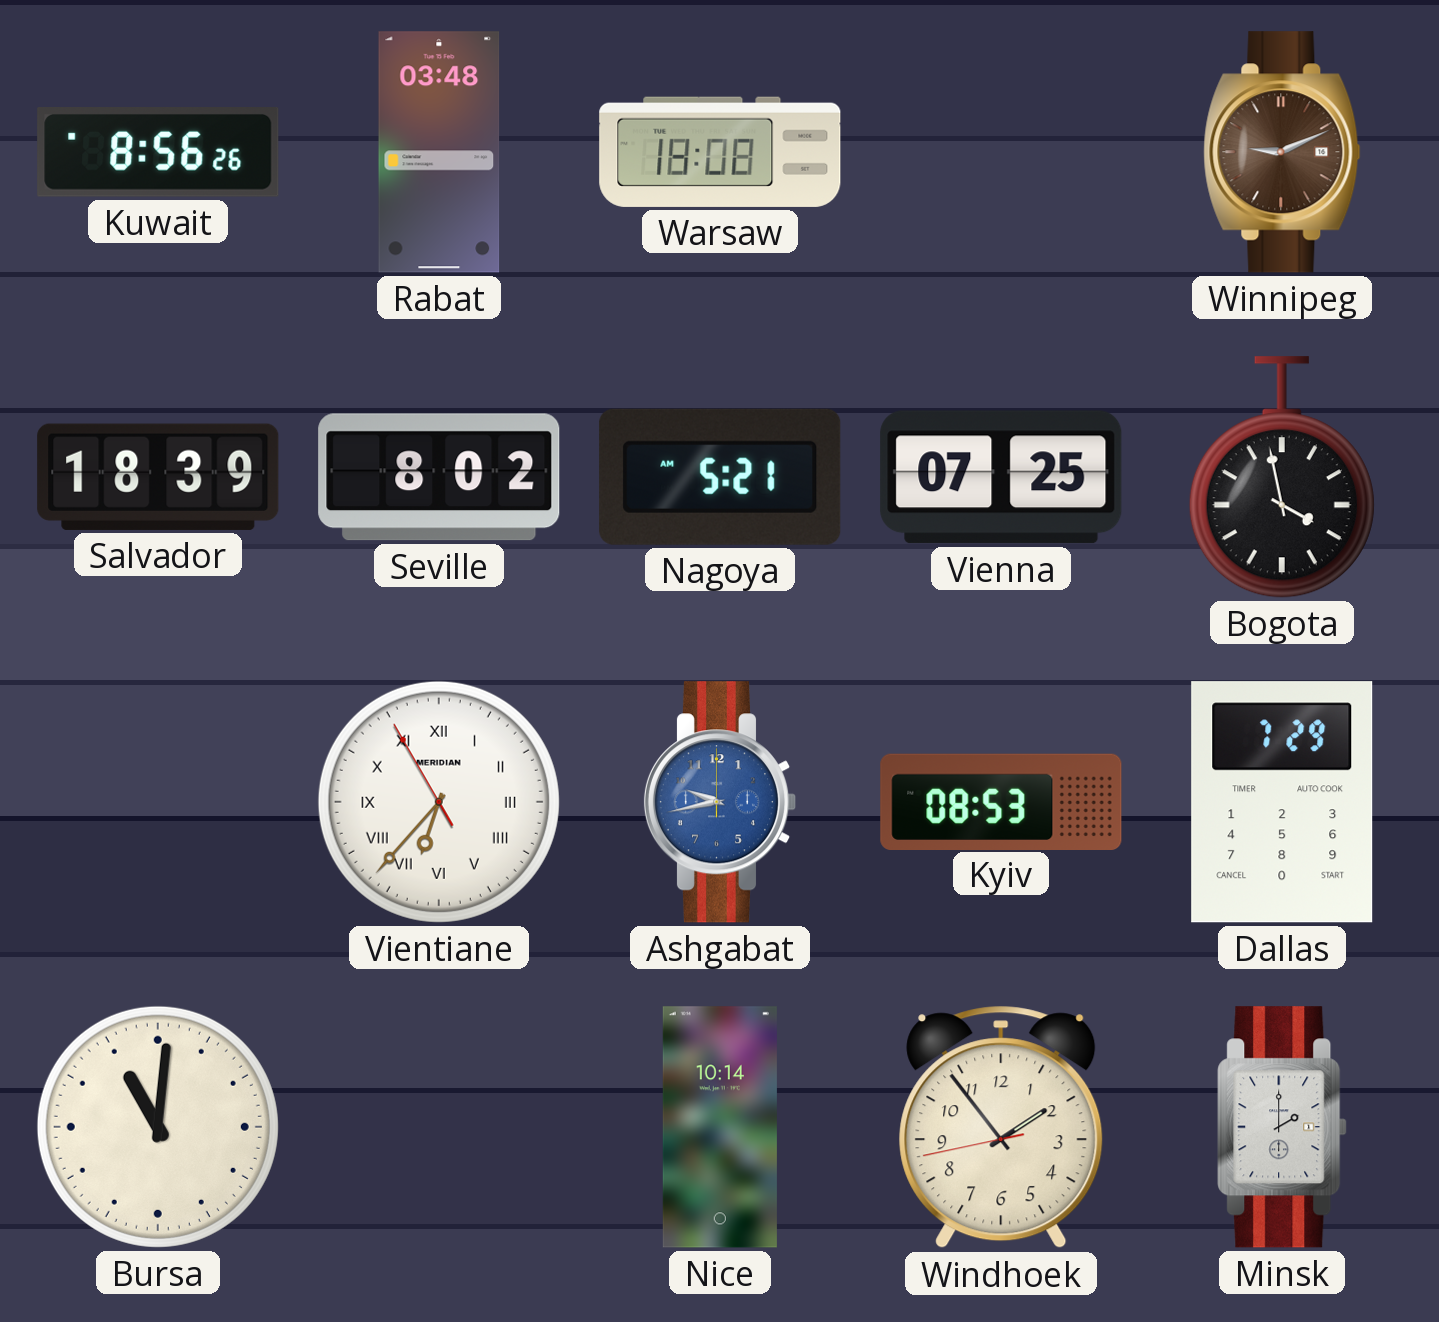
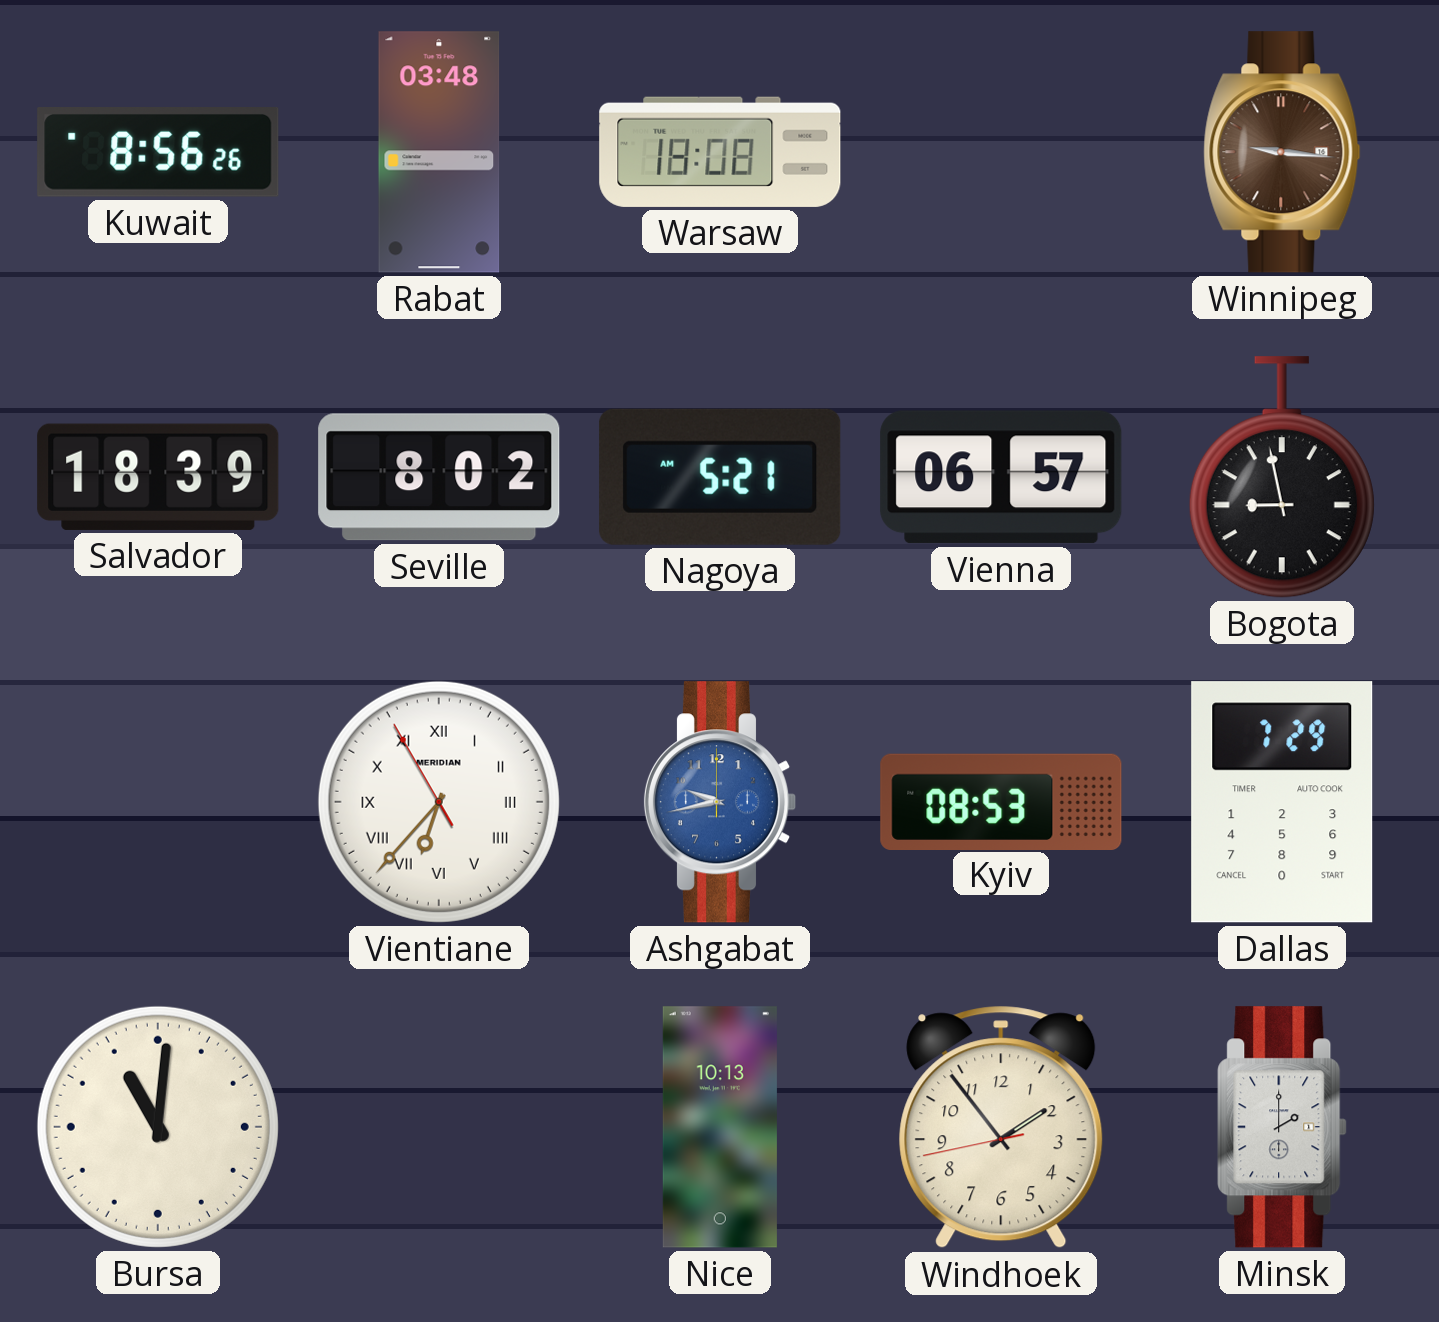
Winnipeg: 9:11 -> 9:16 (1282, 152)
Vienna: 07:25 -> 06:57 (1001, 477)
Bogota: 3:58 -> 8:58 (1282, 477)
Nice: 10:14 -> 10:13 (720, 1127)
